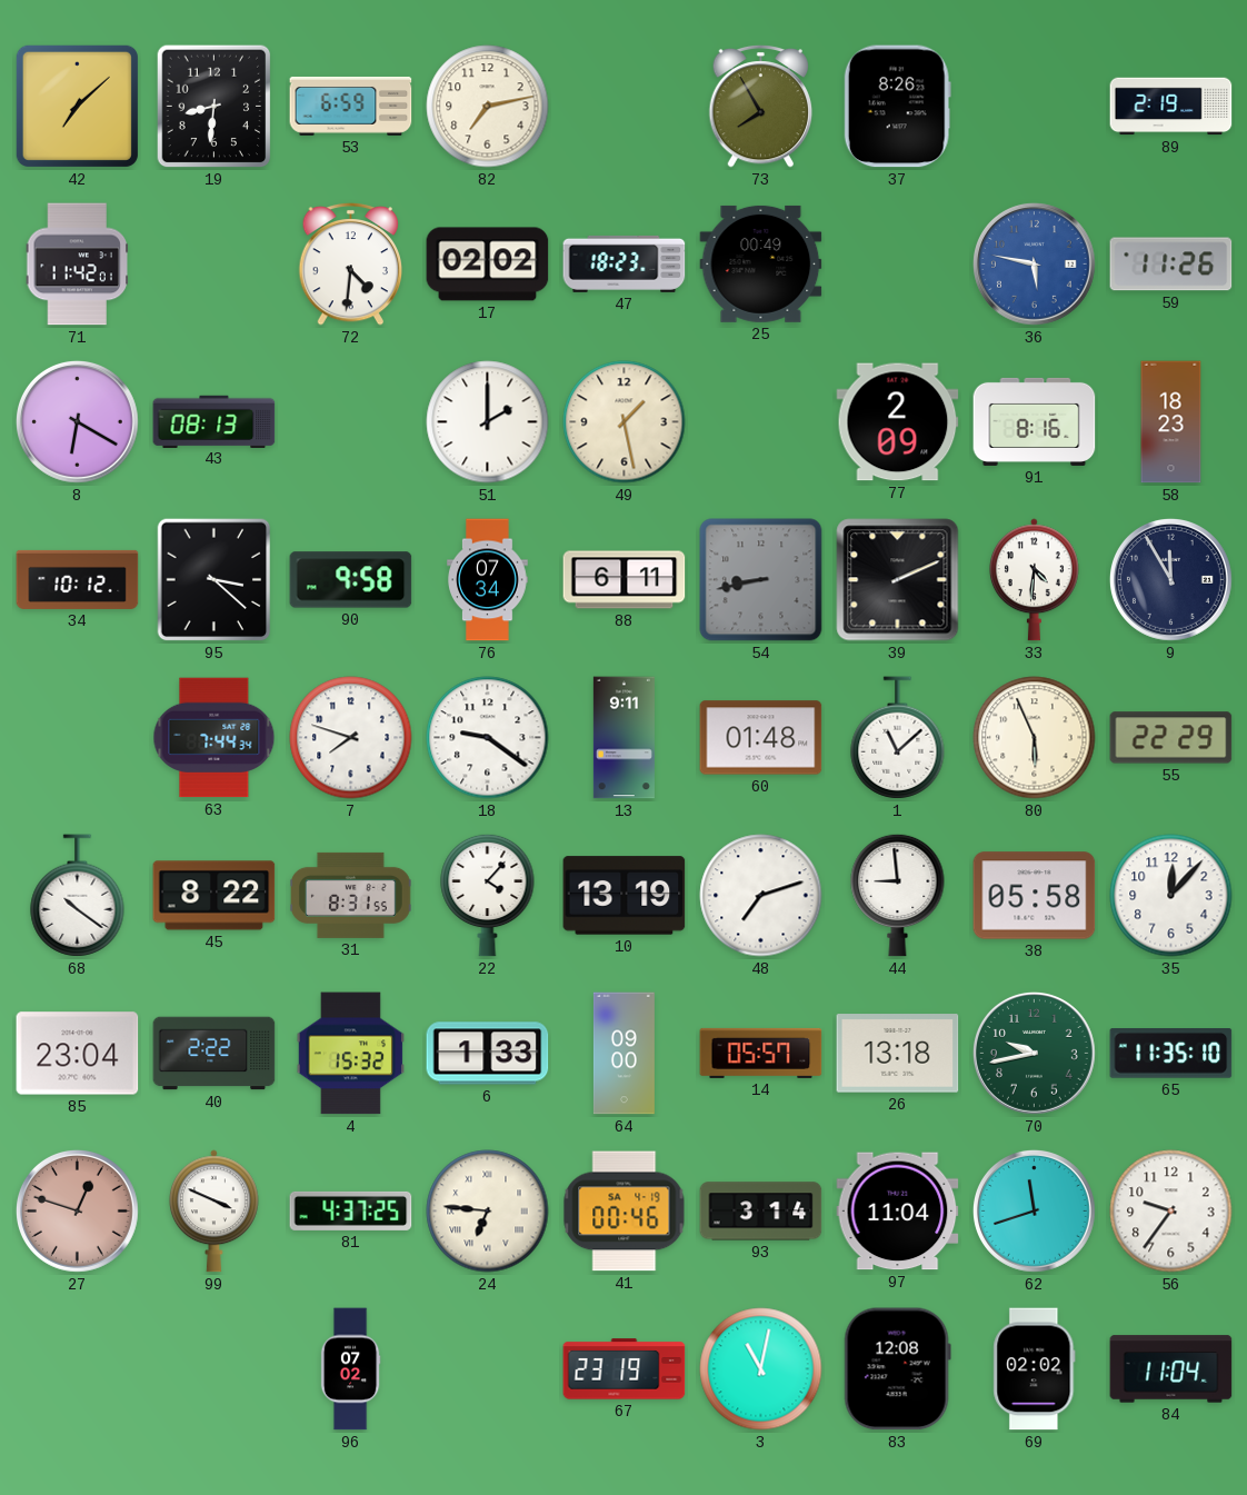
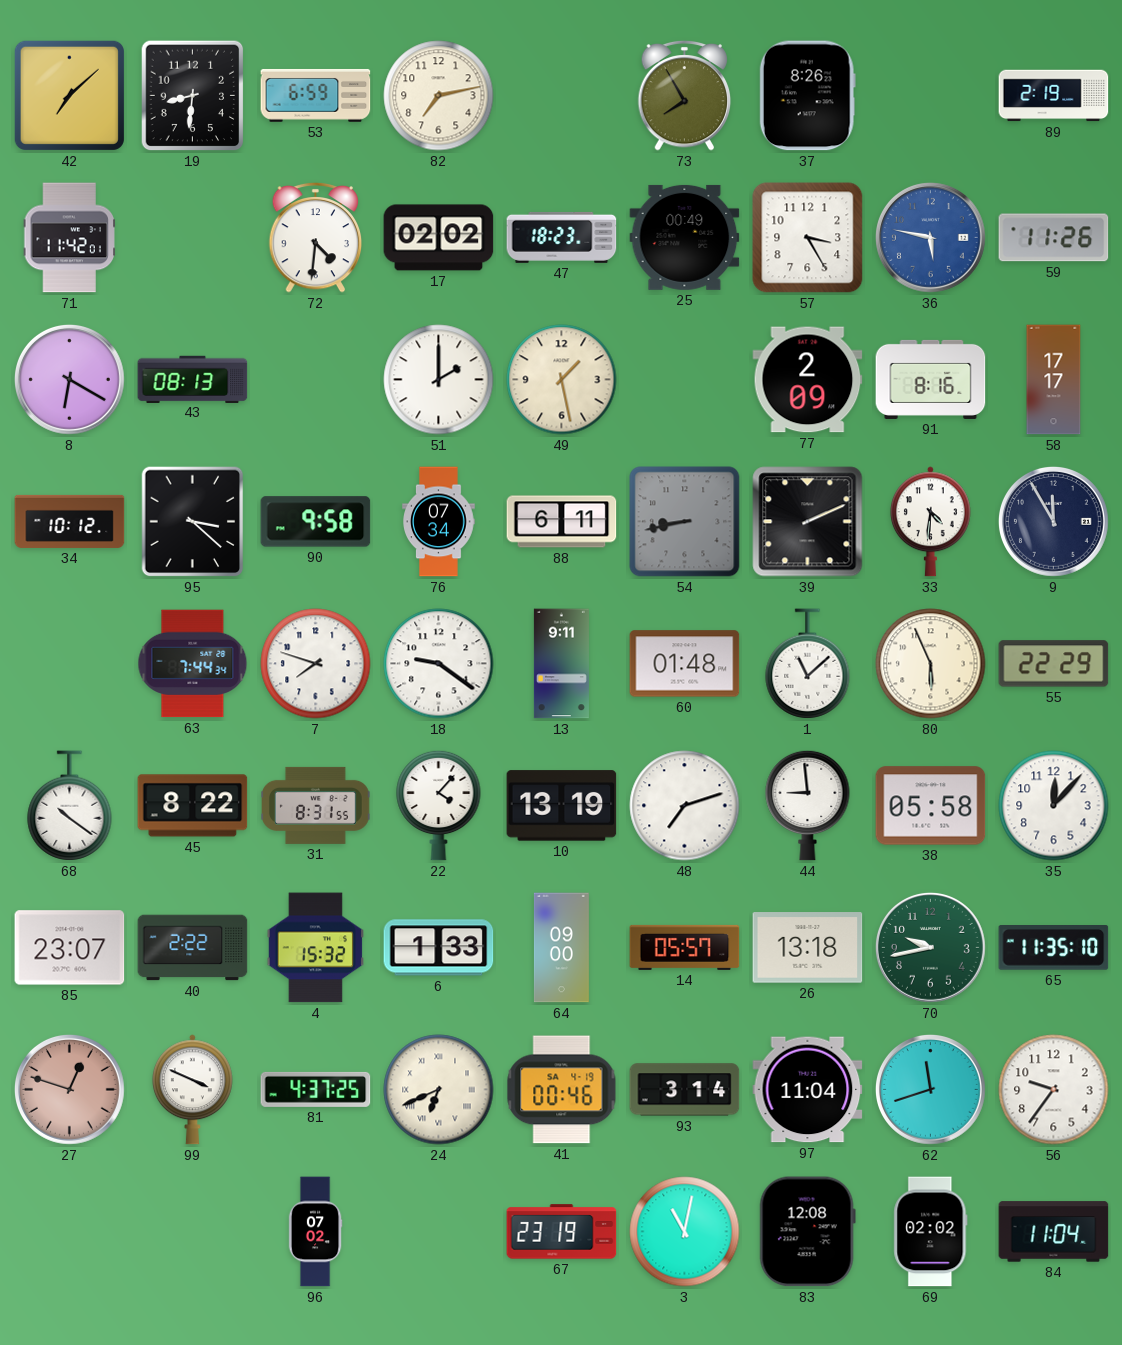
57: none -> 3:25 (808, 238)
58: 18:23 -> 17:17 (1054, 380)
85: 23:04 -> 23:07 (70, 948)
24: 6:46 -> 6:41 (439, 1090)
